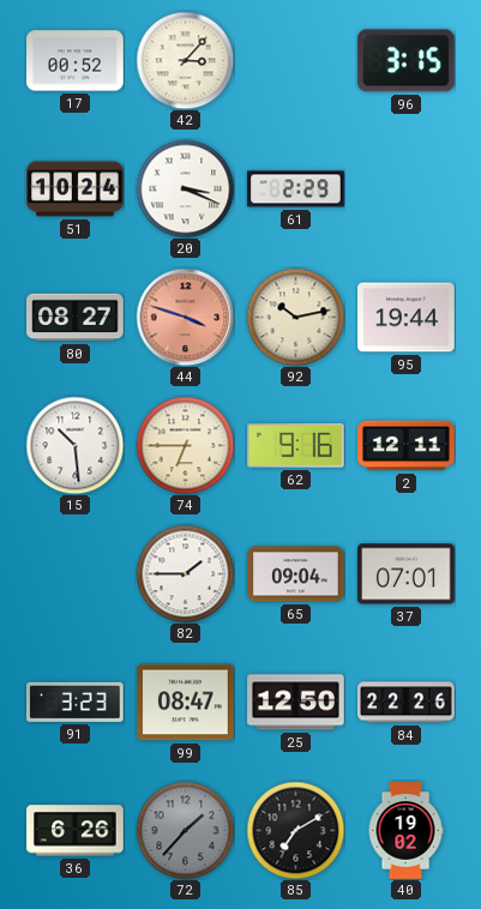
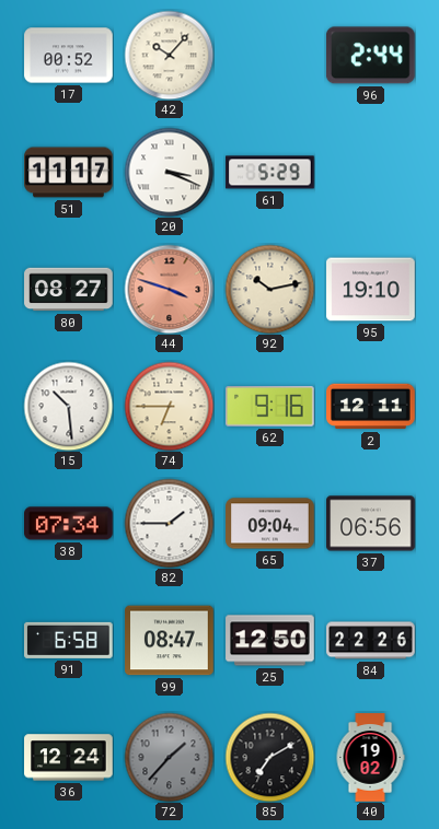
42: 3:07 -> 10:07 (169, 55)
96: 3:15 -> 2:44 (371, 56)
51: 10:24 -> 11:17 (69, 173)
61: 2:29 -> 5:29 (270, 173)
95: 19:44 -> 19:10 (371, 290)
38: none -> 07:34 (69, 524)
37: 07:01 -> 06:56 (371, 524)
91: 3:23 -> 6:58 (69, 640)
36: 6:26 -> 12:24 (69, 758)
